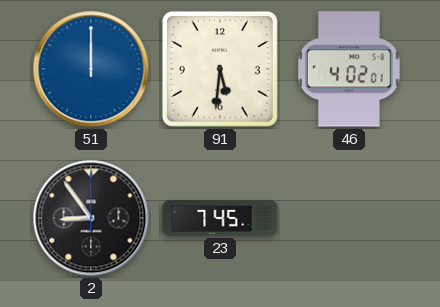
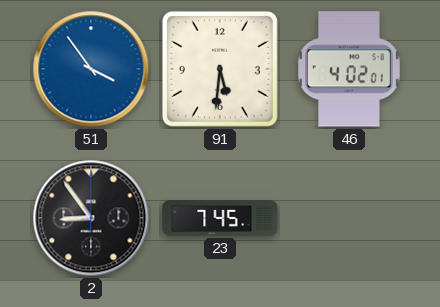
51: 12:00 -> 3:54 (91, 69)
